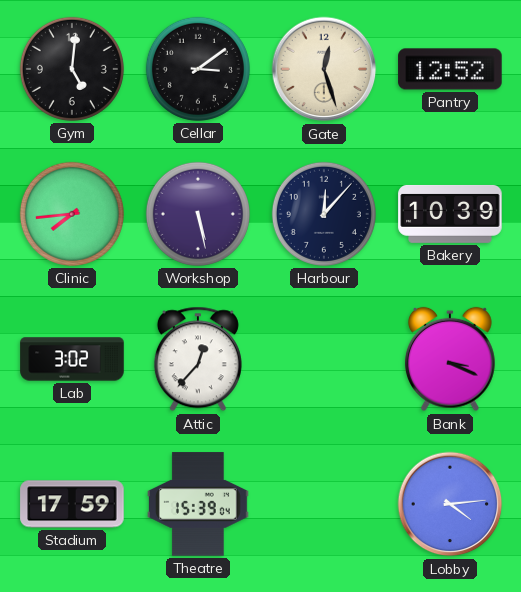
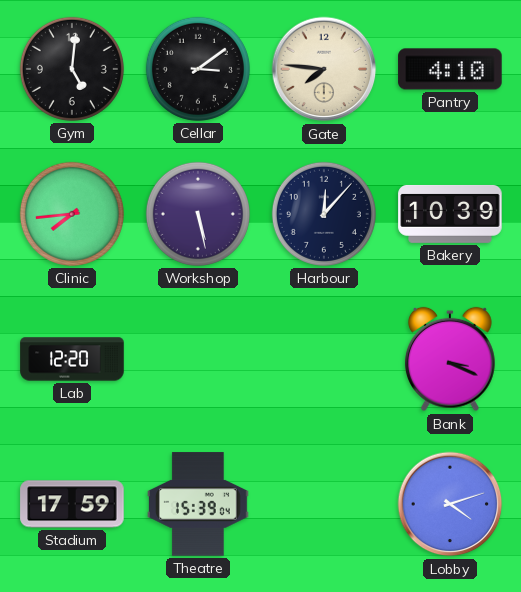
Gate: 12:27 -> 7:46 (324, 69)
Pantry: 12:52 -> 4:10 (450, 69)
Lab: 3:02 -> 12:20 (72, 359)
Attic: 12:37 -> none (198, 359)
Lobby: 4:14 -> 4:12 (450, 504)
